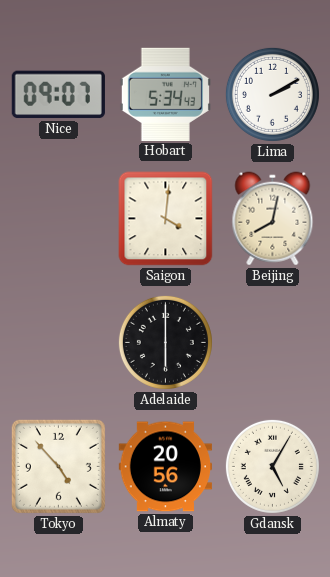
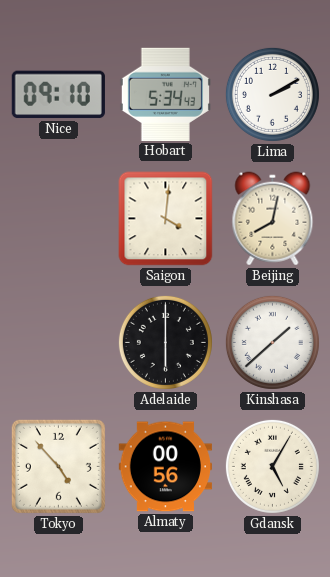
Nice: 09:07 -> 09:10 (58, 95)
Kinshasa: none -> 1:38 (272, 342)
Almaty: 20:56 -> 00:56 (165, 467)
